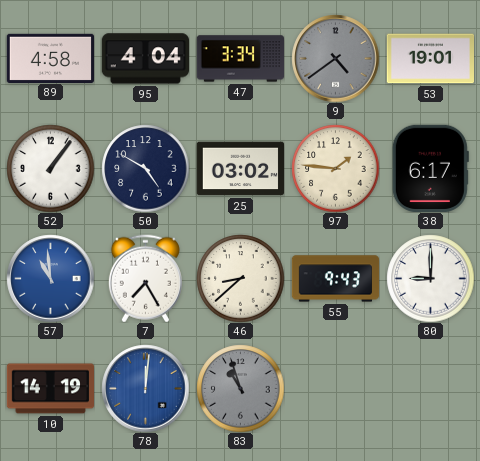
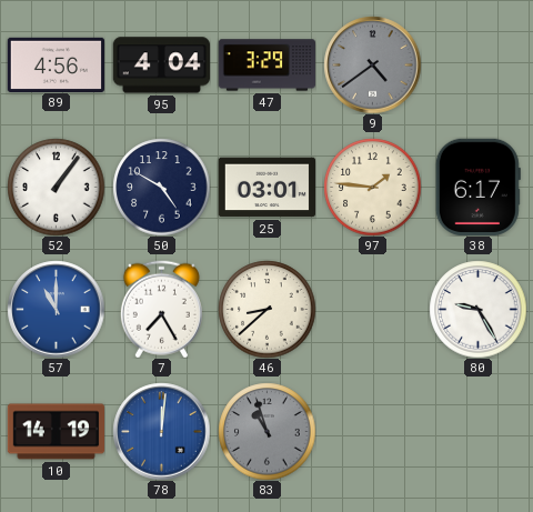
89: 4:58 -> 4:56 (56, 64)
47: 3:34 -> 3:29 (266, 66)
53: 19:01 -> none (430, 59)
25: 03:02 -> 03:01 (266, 188)
57: 10:59 -> 11:00 (56, 309)
55: 9:43 -> none (335, 279)
80: 9:00 -> 9:25 (477, 309)
